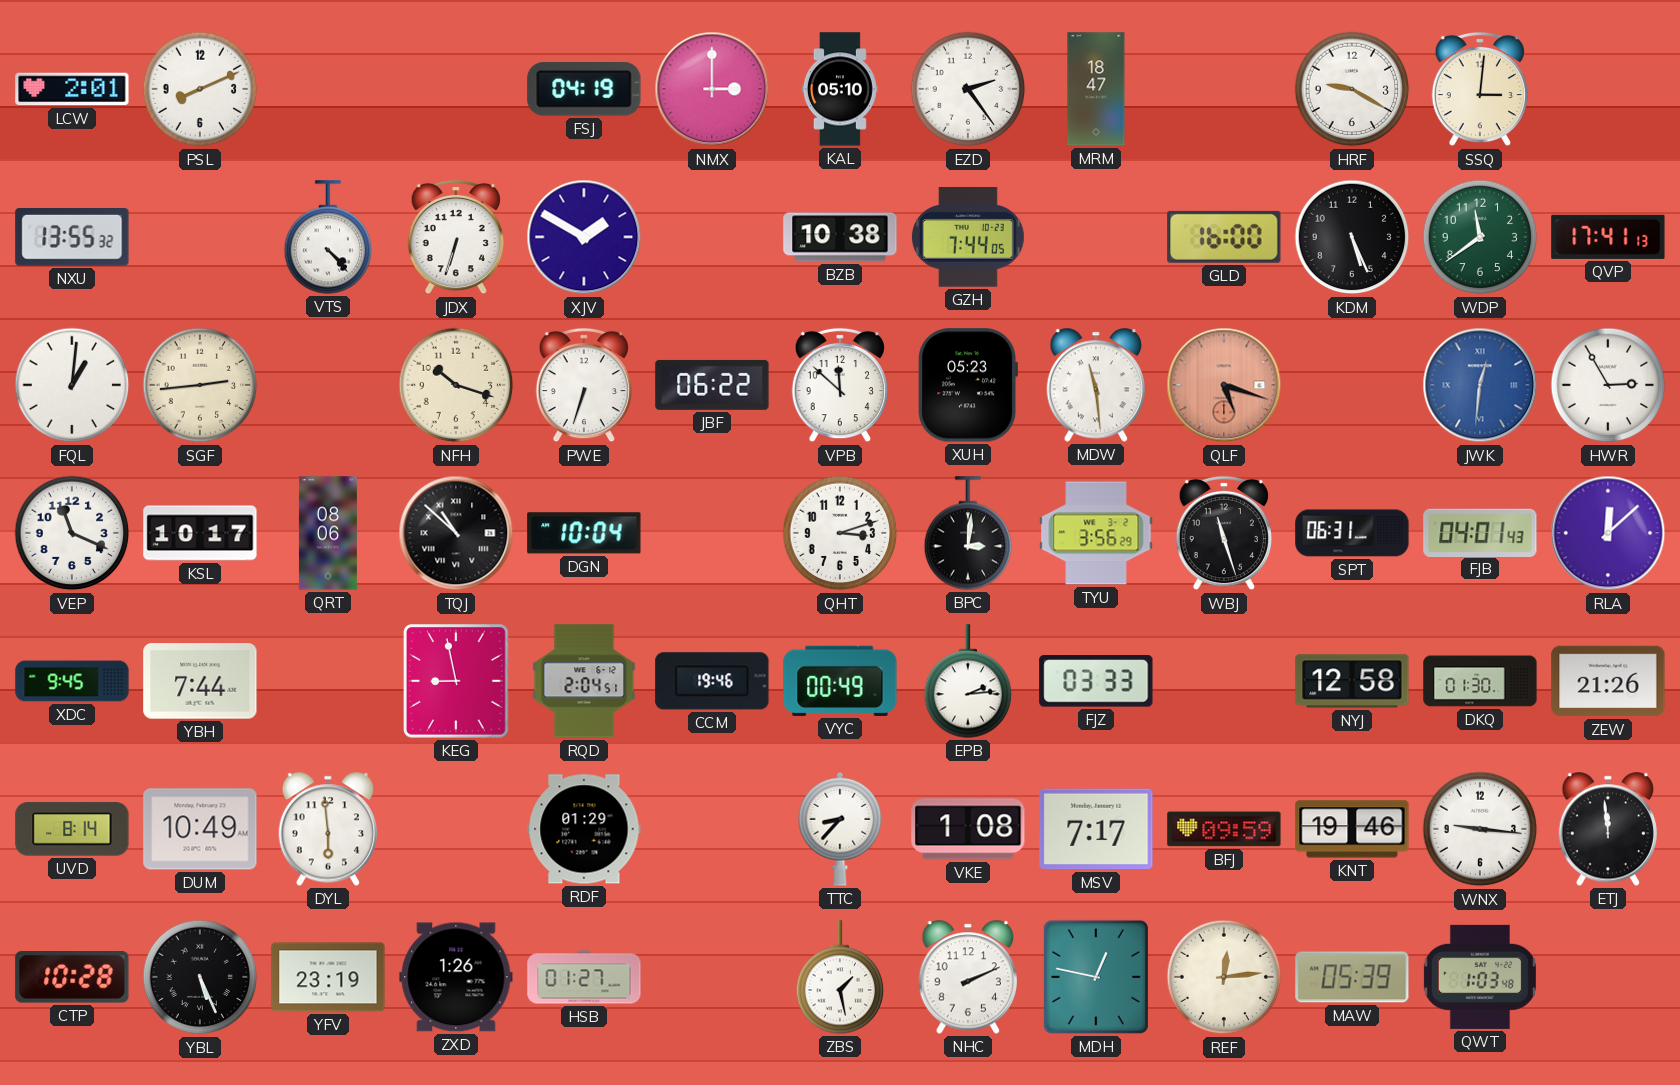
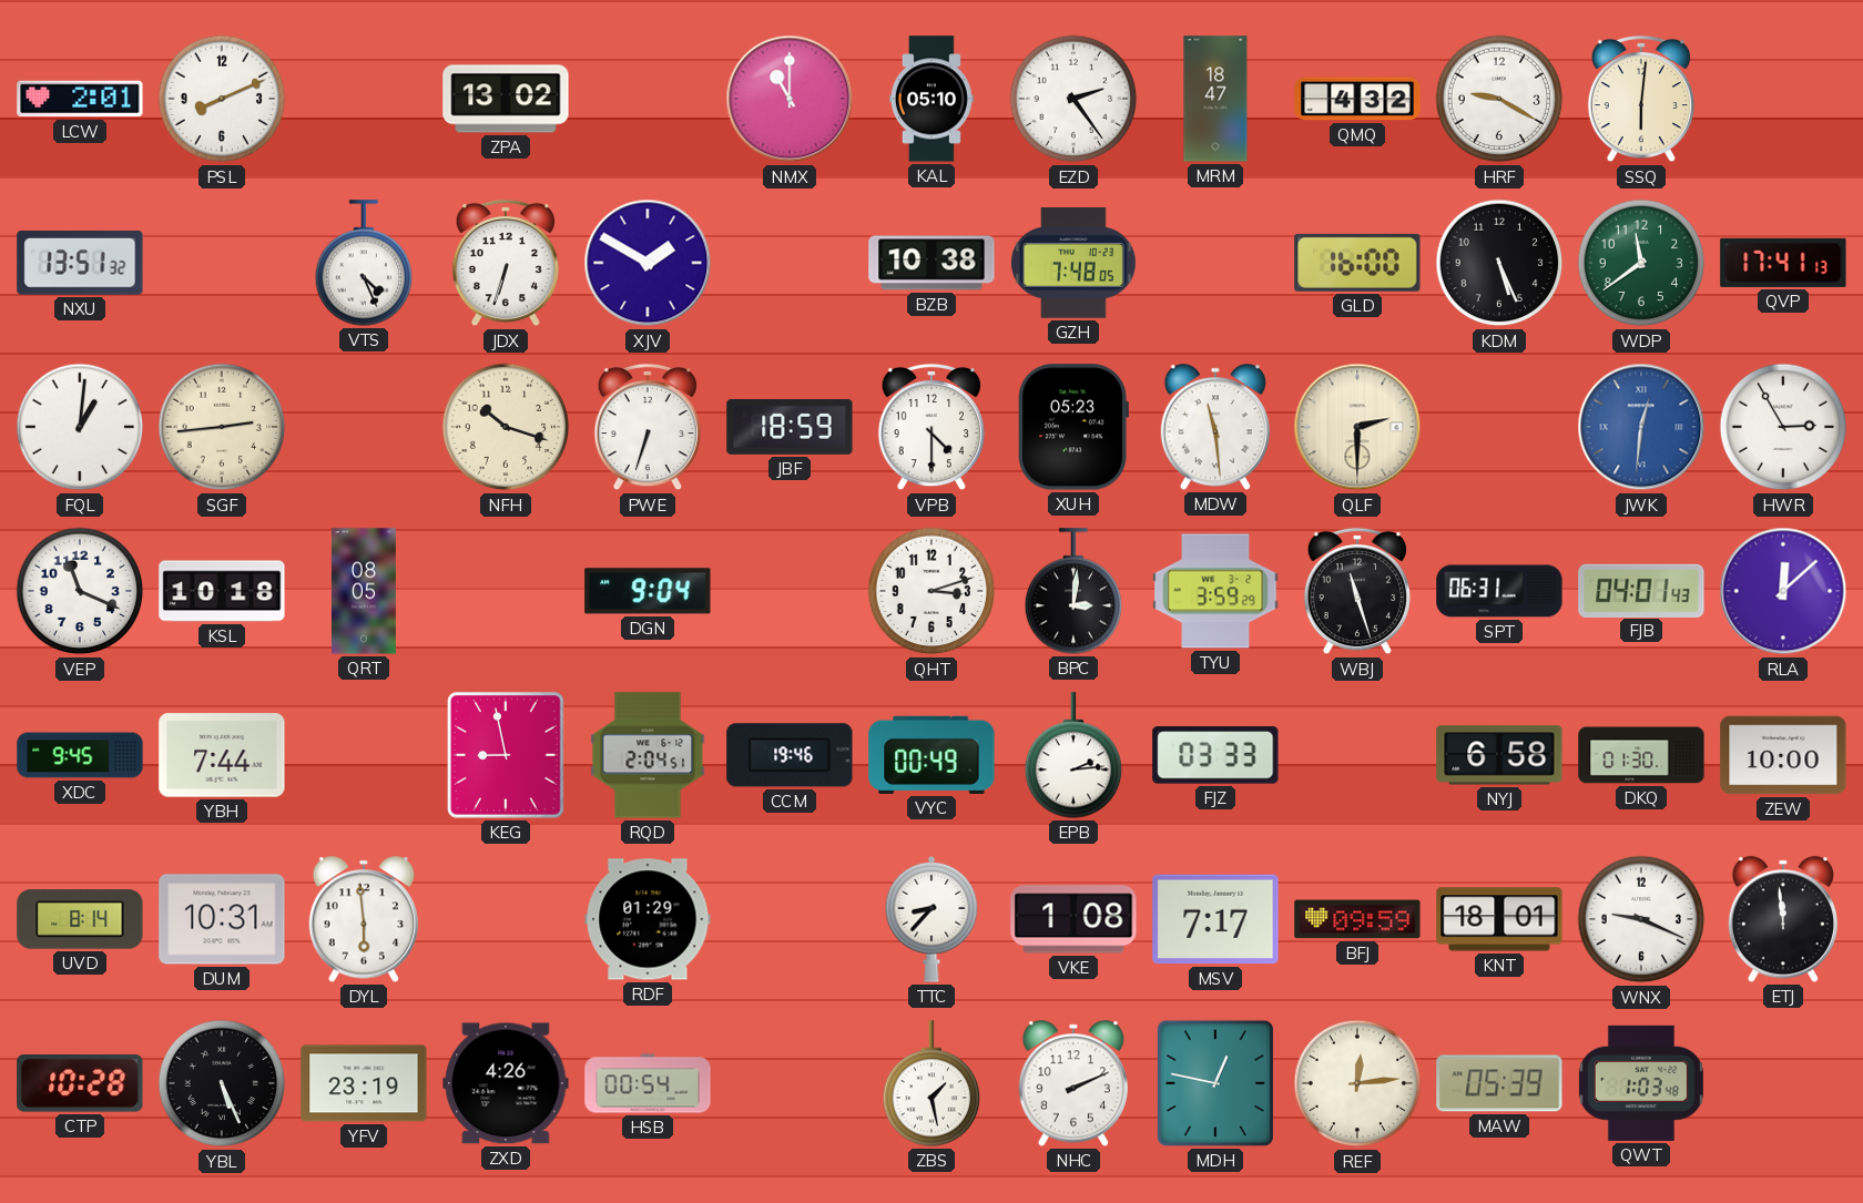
ZPA: none -> 13:02 (506, 99)
FSJ: 04:19 -> none (584, 89)
NMX: 3:00 -> 11:00 (790, 99)
QMQ: none -> 4:32 (1357, 99)
SSQ: 3:01 -> 6:01 (1641, 99)
NXU: 13:55 -> 13:51 (80, 264)
VTS: 4:23 -> 4:26 (364, 263)
GZH: 7:44 -> 7:48 (1073, 263)
JBF: 06:22 -> 18:59 (790, 427)
VPB: 11:52 -> 4:30 (931, 427)
QLF: 5:18 -> 2:30 (1357, 427)
QLF dial: salmon -> cream (1357, 427)
KSL: 10:17 -> 10:18 (222, 591)
QRT: 08:06 -> 08:05 (364, 591)
TQJ: 10:52 -> none (456, 533)
DGN: 10:04 -> 9:04 (648, 591)
TYU: 3:56 -> 3:59 (1215, 591)
NYJ: 12:58 -> 6:58 (1499, 755)
ZEW: 21:26 -> 10:00 (1783, 755)
DUM: 10:49 -> 10:31 (222, 919)
KNT: 19:46 -> 18:01 (1499, 919)
WNX: 9:16 -> 9:19 (1641, 919)
ZXD: 1:26 -> 4:26 (506, 1083)
HSB: 01:27 -> 00:54 (648, 1083)
